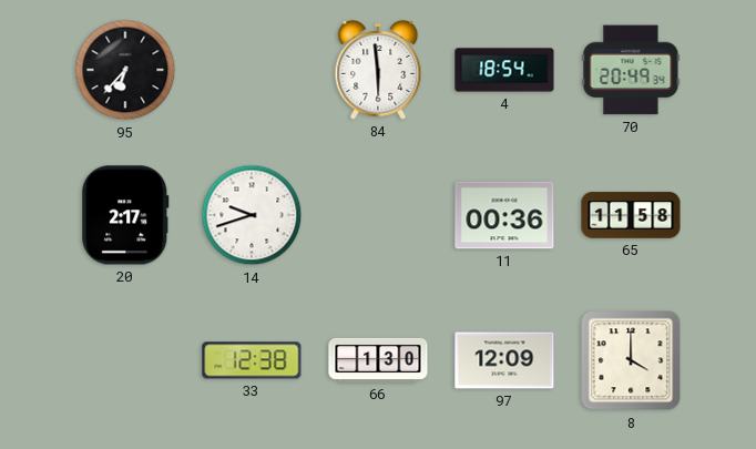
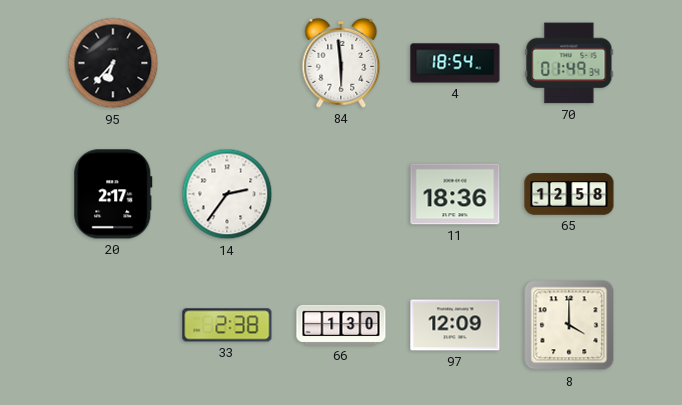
70: 20:49 -> 01:49 (569, 63)
14: 9:42 -> 2:36 (227, 194)
11: 00:36 -> 18:36 (455, 194)
65: 11:58 -> 12:58 (569, 194)
33: 12:38 -> 2:38 (227, 325)
